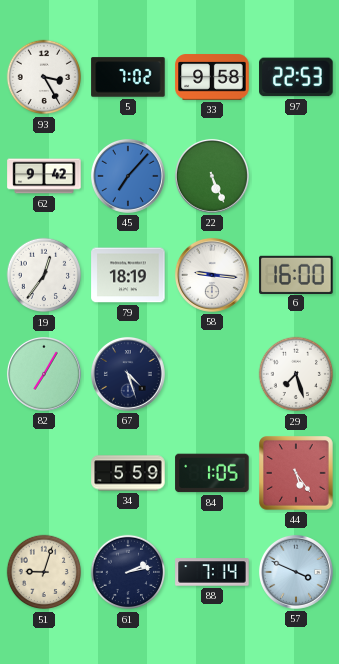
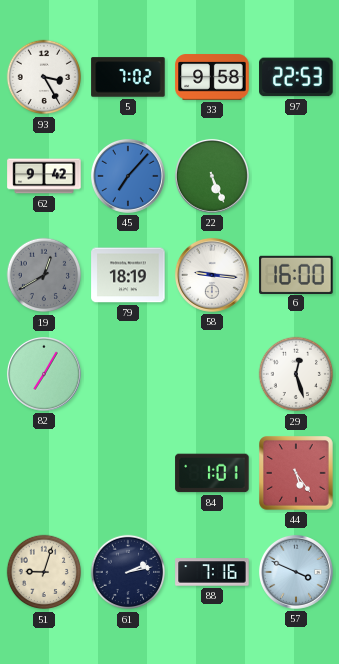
19: 12:36 -> 12:40 (44, 275)
19 dial: white -> grey (44, 275)
67: 4:27 -> none (128, 374)
29: 7:27 -> 12:27 (296, 374)
34: 5:59 -> none (128, 473)
84: 1:05 -> 1:01 (212, 473)
88: 7:14 -> 7:16 (212, 572)
